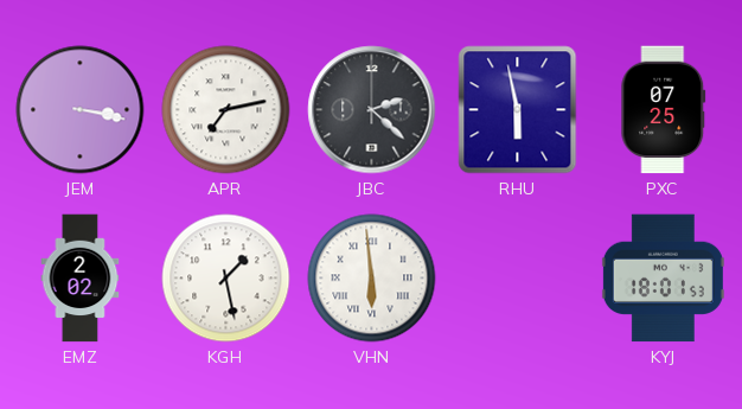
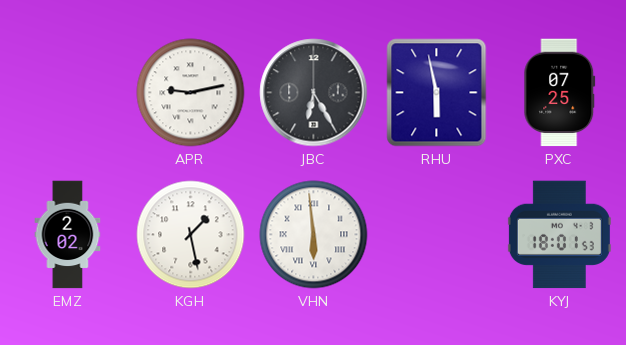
JEM: 3:17 -> none (81, 110)
APR: 7:13 -> 9:13 (191, 93)
JBC: 2:22 -> 6:25 (314, 93)
